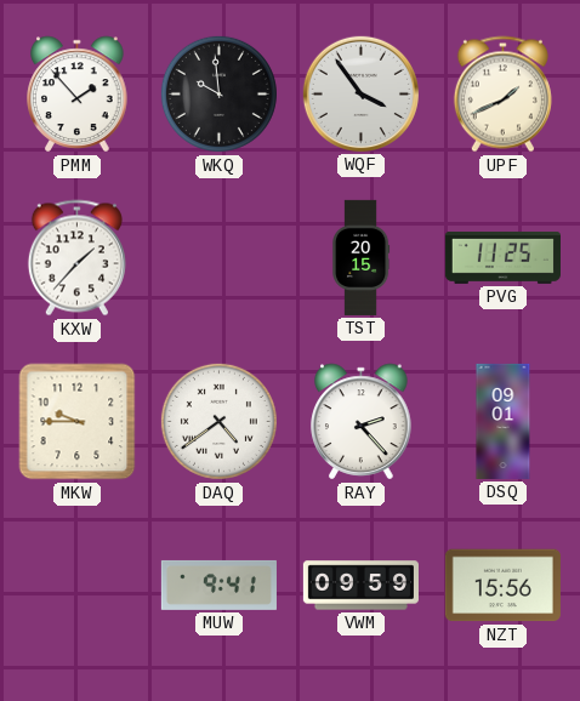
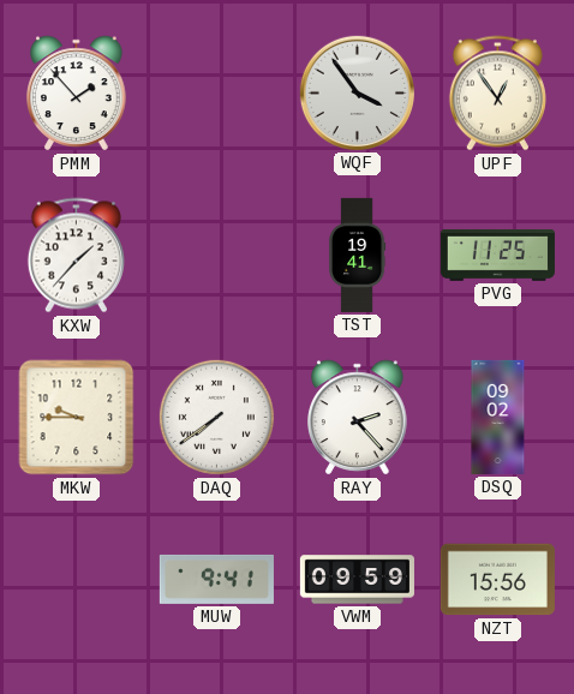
WKQ: 9:59 -> none (218, 93)
UPF: 1:41 -> 12:54 (497, 94)
TST: 20:15 -> 19:41 (358, 255)
DAQ: 4:39 -> 7:39 (216, 417)
DSQ: 09:01 -> 09:02 (498, 417)
